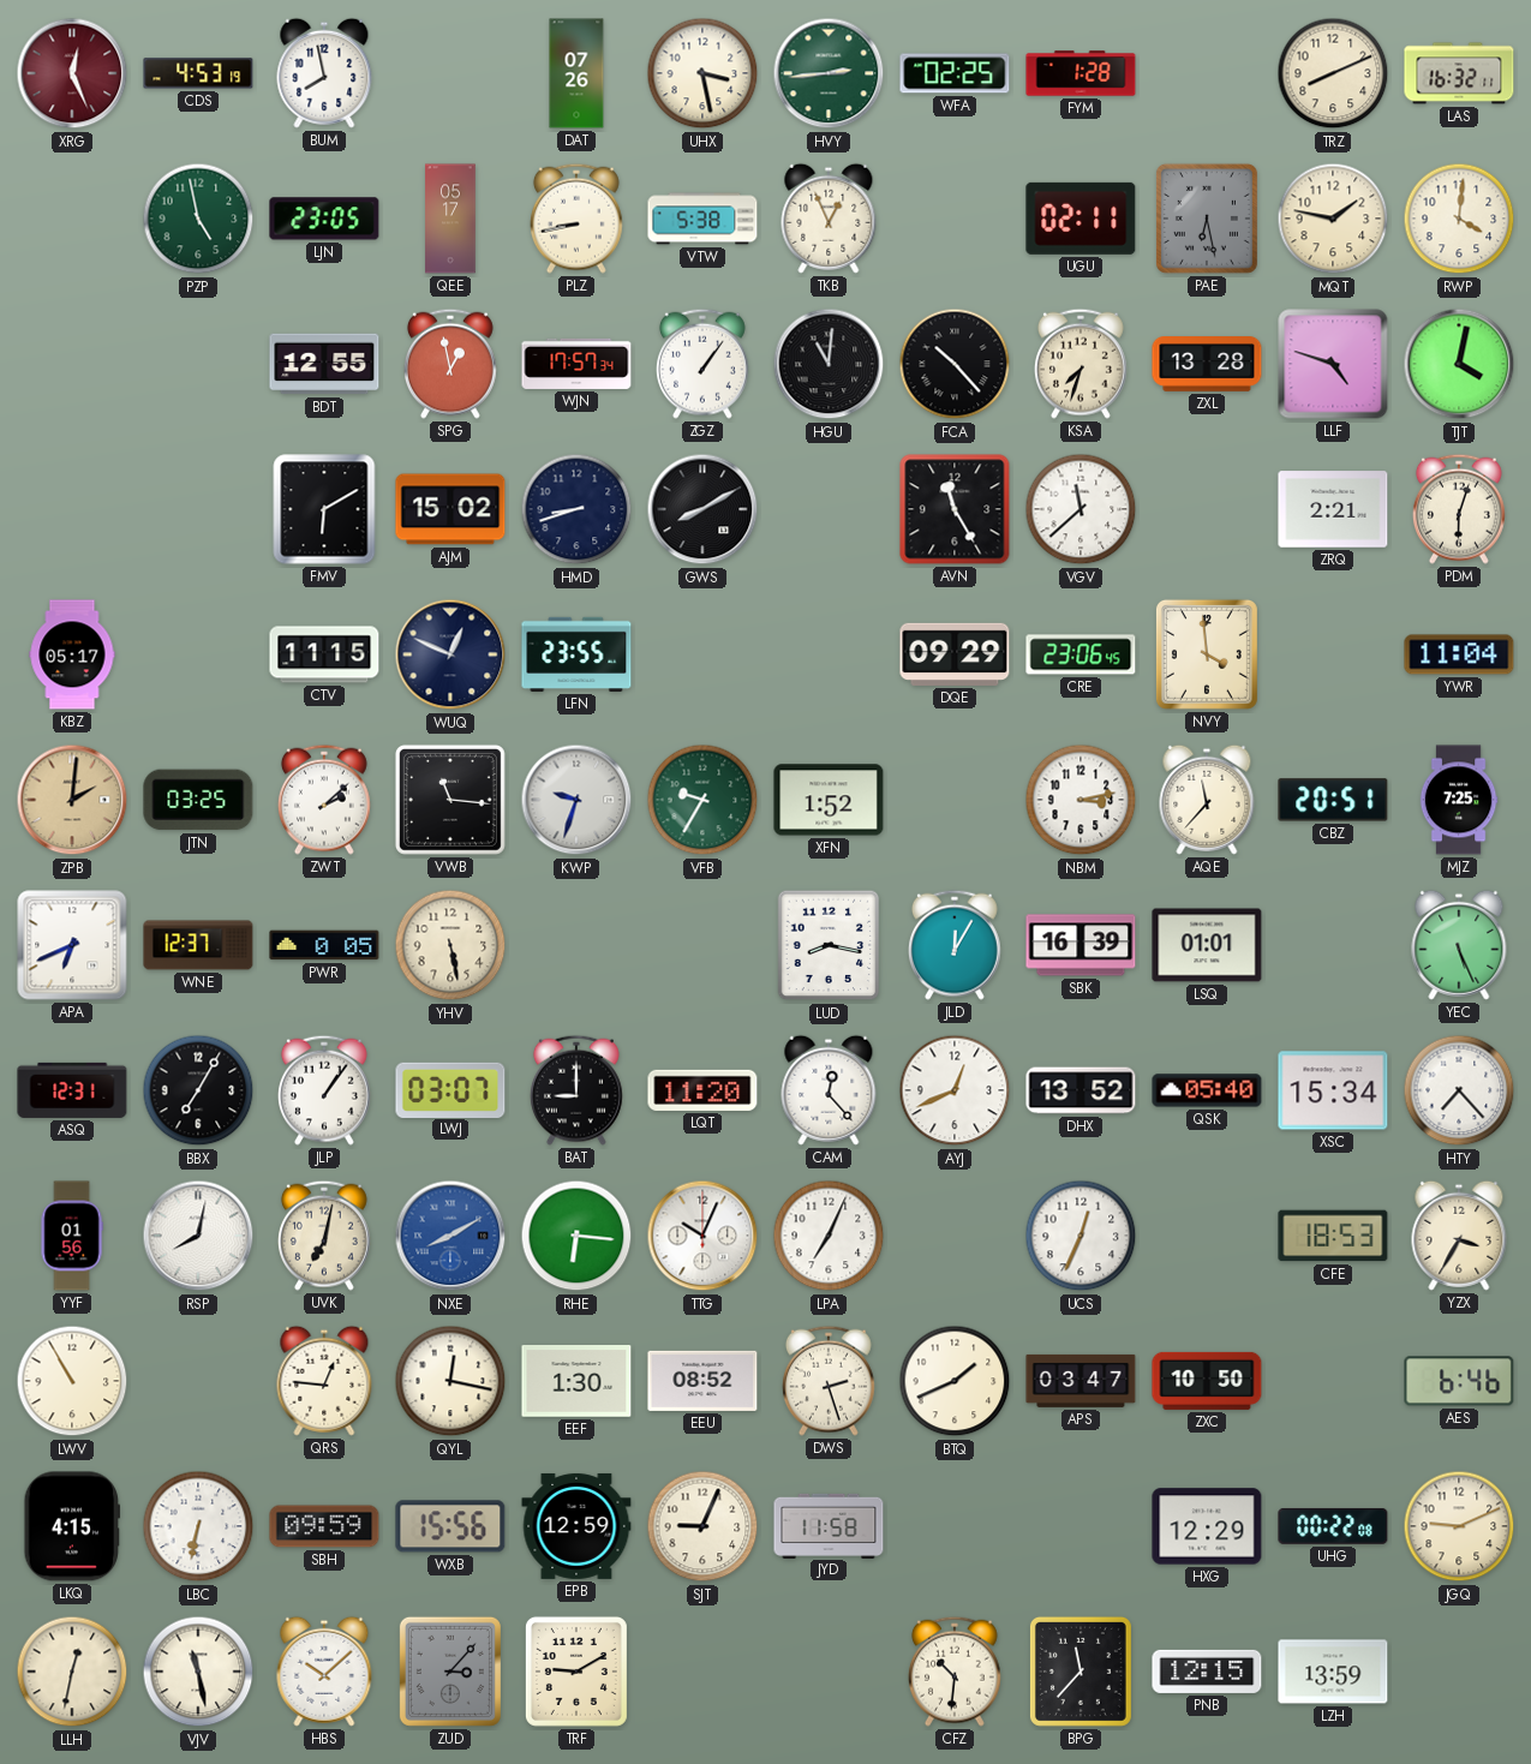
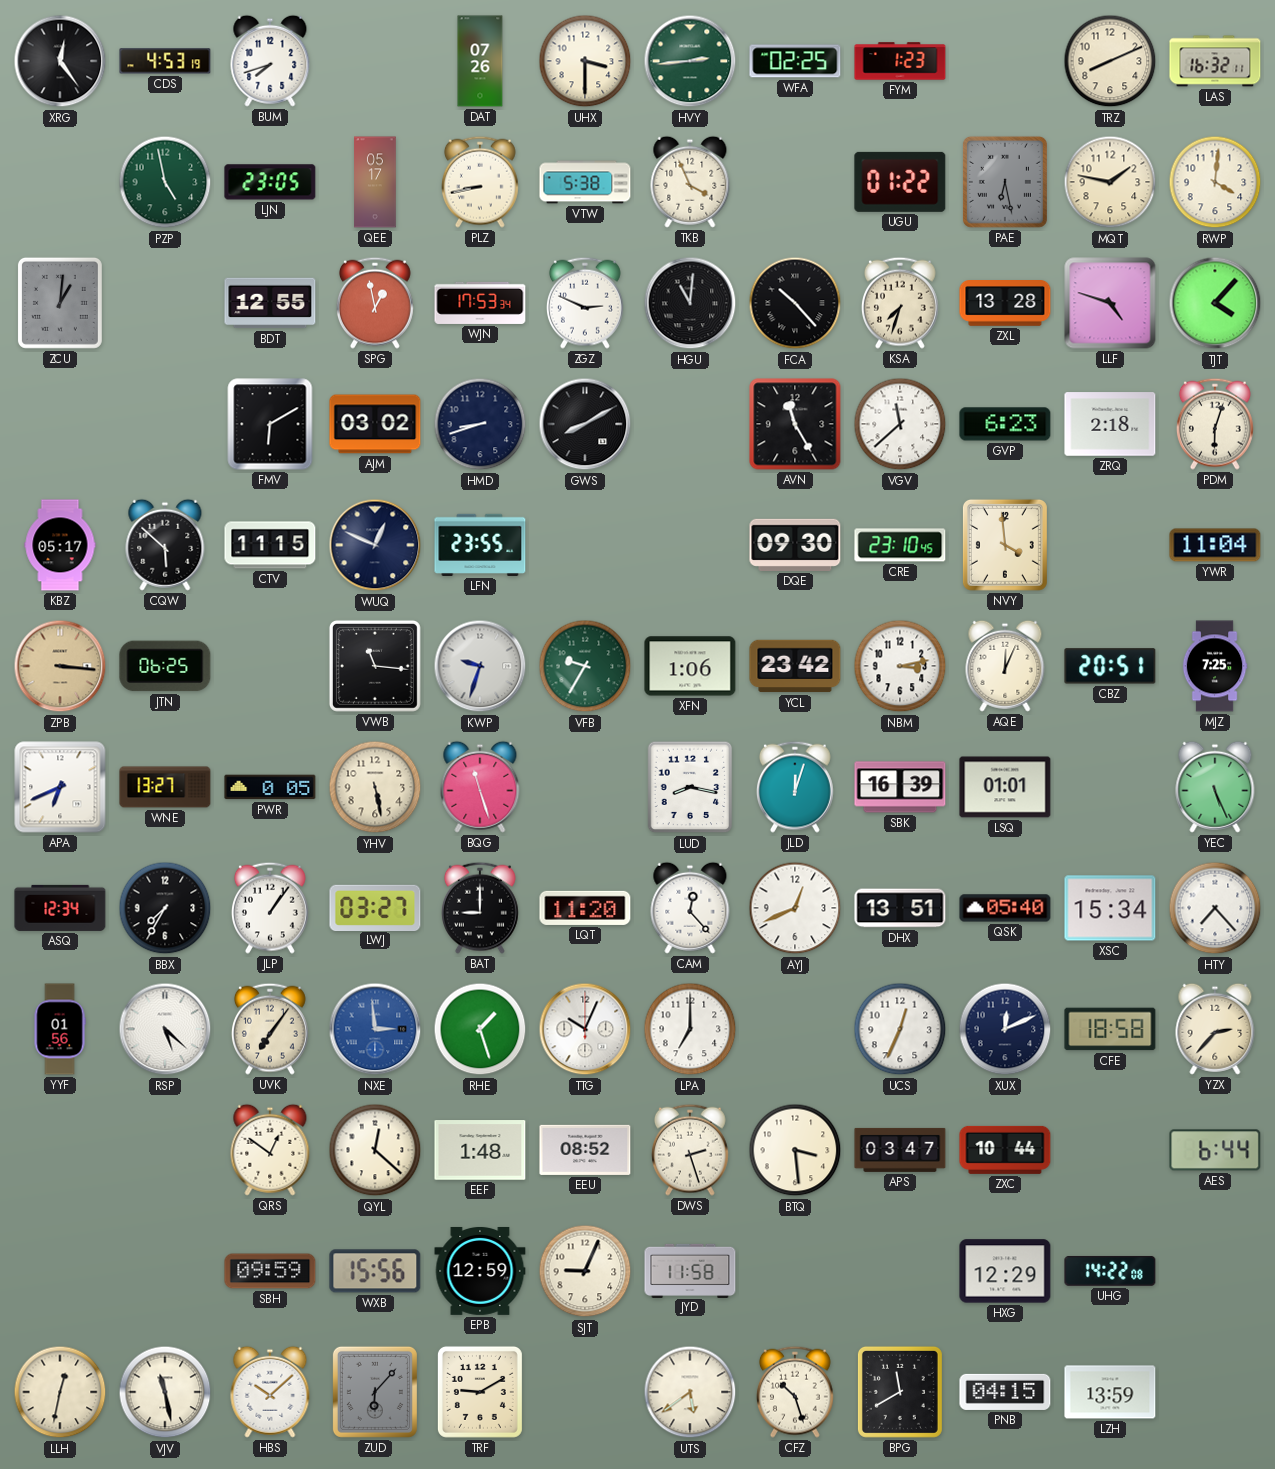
XRG: 12:26 -> 12:24 (60, 61)
XRG dial: burgundy -> black (60, 61)
BUM: 7:58 -> 7:42 (270, 61)
UHX: 3:28 -> 3:30 (585, 61)
FYM: 1:28 -> 1:23 (900, 61)
TKB: 12:56 -> 3:56 (690, 182)
UGU: 02:11 -> 01:22 (900, 182)
ZCU: none -> 1:01 (60, 303)
WJN: 17:57 -> 17:53 (480, 303)
ZGZ: 1:06 -> 2:49 (585, 303)
TJT: 4:02 -> 4:07 (1215, 303)
AJM: 15:02 -> 03:02 (375, 424)
GVP: none -> 6:23 (1005, 424)
ZRQ: 2:21 -> 2:18 (1110, 424)
CQW: none -> 5:52 (165, 545)
DQE: 09:29 -> 09:30 (795, 545)
CRE: 23:06 -> 23:10 (900, 545)
ZPB: 2:01 -> 3:16 (60, 666)
JTN: 03:25 -> 06:25 (165, 666)
ZWT: 2:08 -> none (324, 800)
XFN: 1:52 -> 1:06 (690, 666)
YCL: none -> 23:42 (795, 666)
AQE: 11:37 -> 12:04 (1005, 666)
WNE: 12:37 -> 13:27 (165, 787)
BQG: none -> 11:27 (480, 787)
JLD: 12:05 -> 12:03 (795, 787)
ASQ: 12:31 -> 12:34 (60, 908)
BBX: 7:05 -> 7:35 (165, 908)
LWJ: 03:07 -> 03:27 (375, 907)
DHX: 13:52 -> 13:51 (900, 908)
RSP: 8:02 -> 5:22 (165, 1029)
UVK: 7:02 -> 7:06 (270, 1029)
NXE: 8:10 -> 2:59 (375, 1029)
RHE: 6:16 -> 1:27 (480, 1029)
LPA: 7:04 -> 7:00 (690, 1029)
XUX: none -> 12:11 (1005, 1029)
CFE: 18:53 -> 18:58 (1110, 1029)
YZX: 3:35 -> 2:37 (1215, 1029)
LWV: 10:55 -> none (72, 1381)
QRS: 12:46 -> 12:51 (270, 1150)
QYL: 12:17 -> 12:22 (375, 1150)
EEF: 1:30 -> 1:48 (480, 1150)
BTQ: 1:41 -> 3:29 (795, 1150)
ZXC: 10:50 -> 10:44 (1005, 1150)
AES: 6:46 -> 6:44 (1215, 1150)
LKQ: 4:15 -> none (71, 1526)
LBC: 6:32 -> none (198, 1526)
UHG: 00:22 -> 14:22 (1110, 1271)
JGQ: 9:11 -> none (1459, 1526)
ZUD: 3:07 -> 6:07 (375, 1392)
UTS: none -> 5:39 (690, 1392)
CFZ: 10:31 -> 10:27 (795, 1392)
BPG: 11:37 -> 11:40 (900, 1392)
PNB: 12:15 -> 04:15 (1005, 1392)
